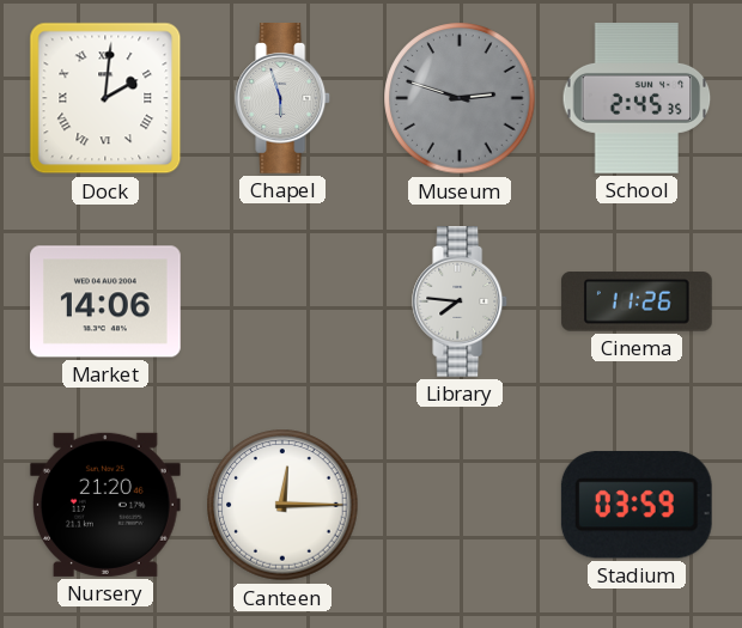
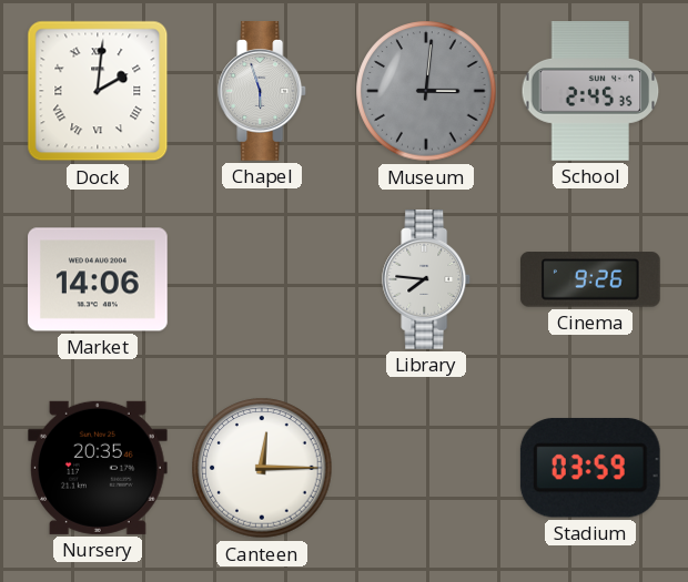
Museum: 2:48 -> 3:01 (426, 91)
Cinema: 11:26 -> 9:26 (590, 279)
Nursery: 21:20 -> 20:35 (98, 468)
